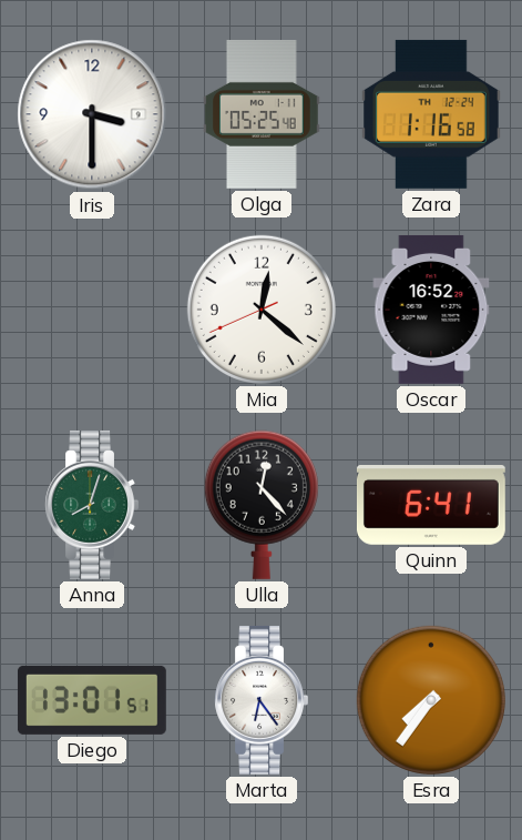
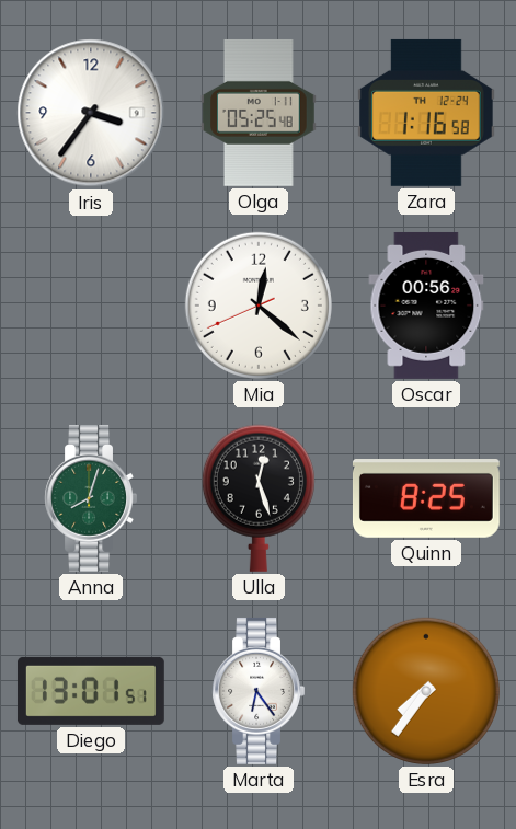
Iris: 3:30 -> 3:36 (91, 113)
Oscar: 16:52 -> 00:56 (426, 306)
Ulla: 12:23 -> 12:27 (259, 498)
Quinn: 6:41 -> 8:25 (426, 499)
